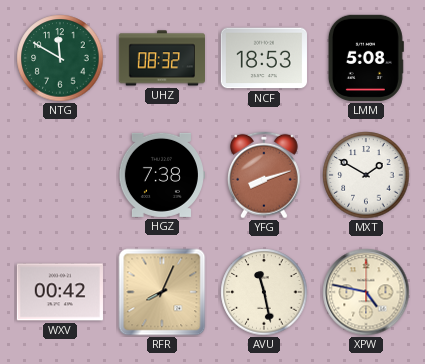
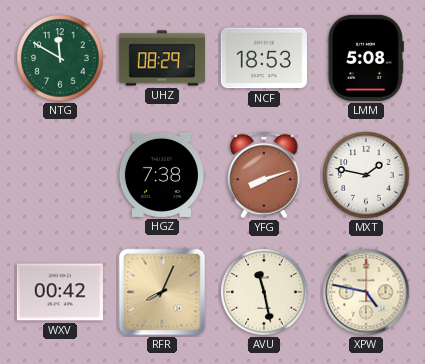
UHZ: 08:32 -> 08:29 (161, 58)
MXT: 1:50 -> 1:47 (366, 175)
